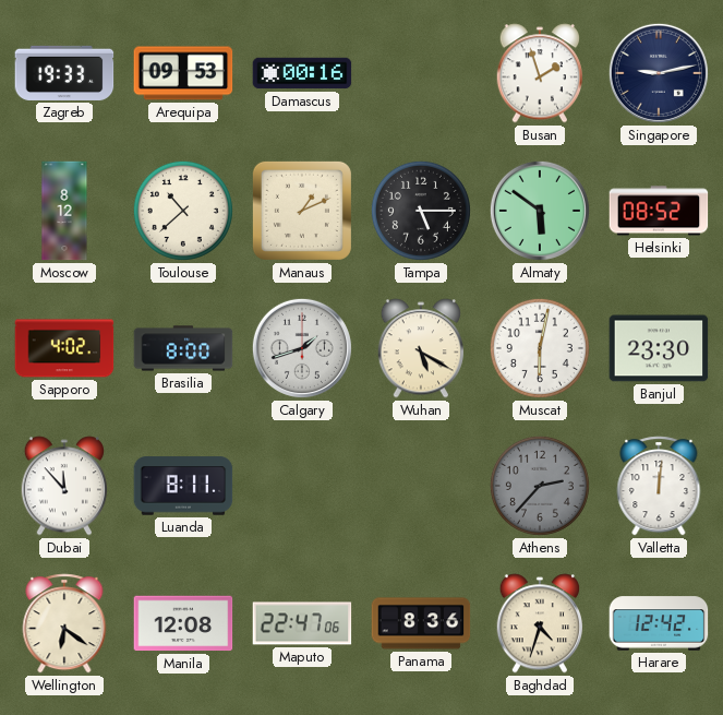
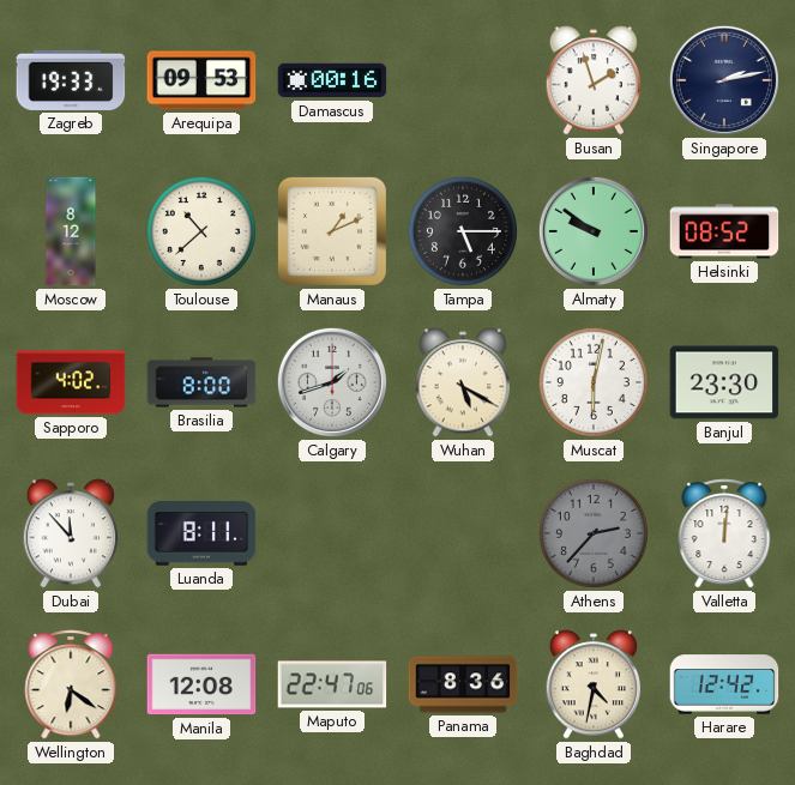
Singapore: 9:13 -> 2:13 (724, 80)
Almaty: 5:51 -> 9:51 (594, 231)
Baghdad: 4:33 -> 4:32 (592, 684)
